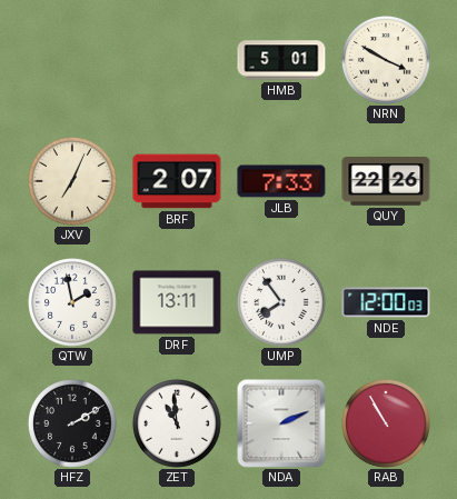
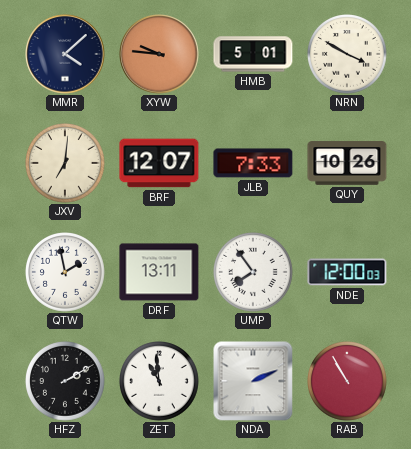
MMR: none -> 4:08 (65, 54)
XYW: none -> 9:46 (159, 54)
JXV: 7:04 -> 7:01 (66, 164)
BRF: 2:07 -> 12:07 (159, 163)
QUY: 22:26 -> 10:26 (347, 163)
